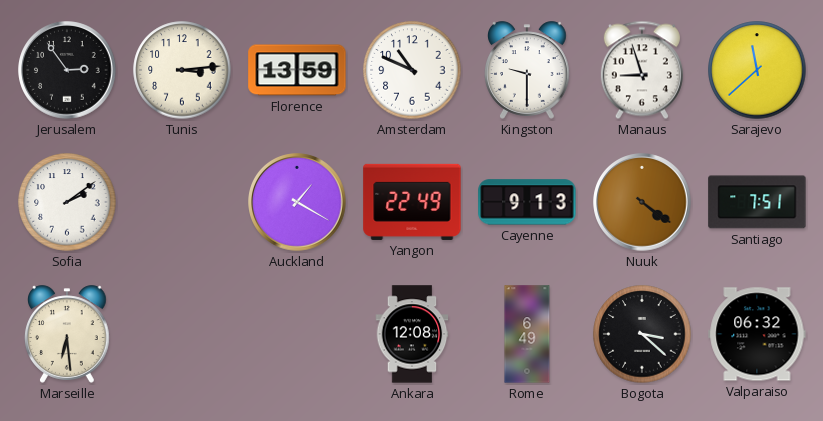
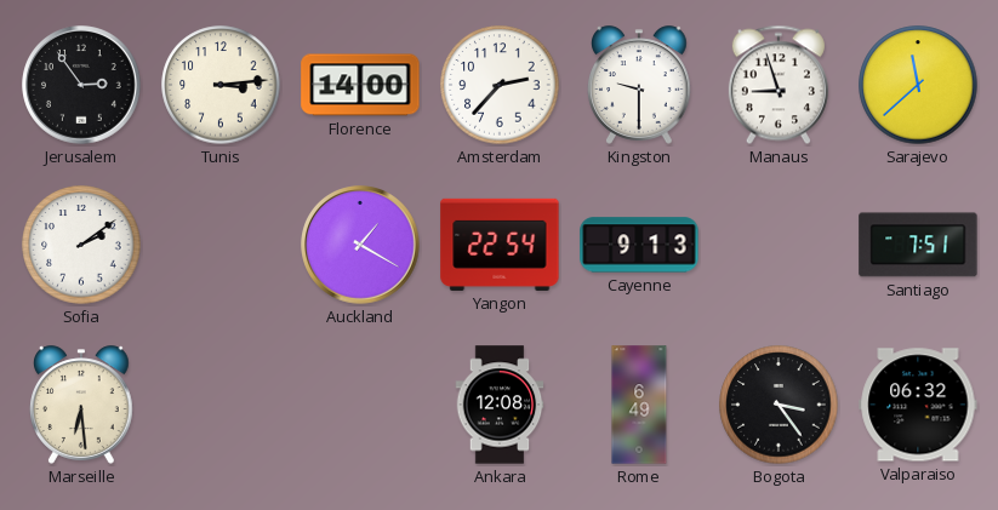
Florence: 13:59 -> 14:00 (360, 85)
Amsterdam: 10:49 -> 2:37 (500, 85)
Yangon: 22:49 -> 22:54 (500, 245)
Nuuk: 4:21 -> none (642, 202)
Bogota: 3:22 -> 3:24 (779, 405)
